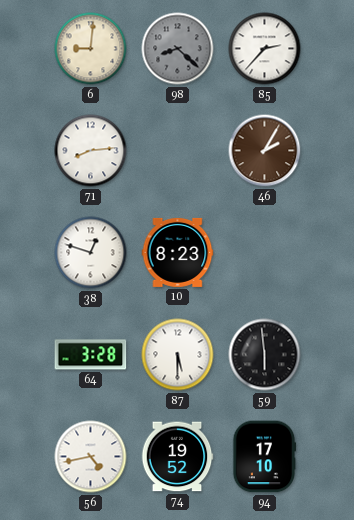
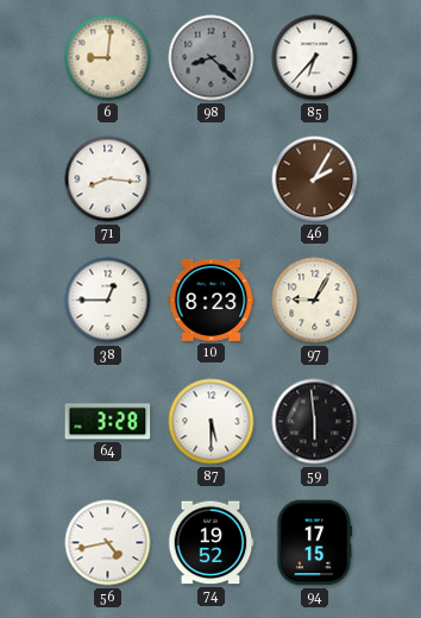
85: 2:37 -> 6:37 (315, 58)
71: 8:14 -> 8:16 (108, 179)
38: 12:48 -> 12:45 (108, 301)
97: none -> 9:05 (315, 301)
94: 17:10 -> 17:15 (314, 543)
